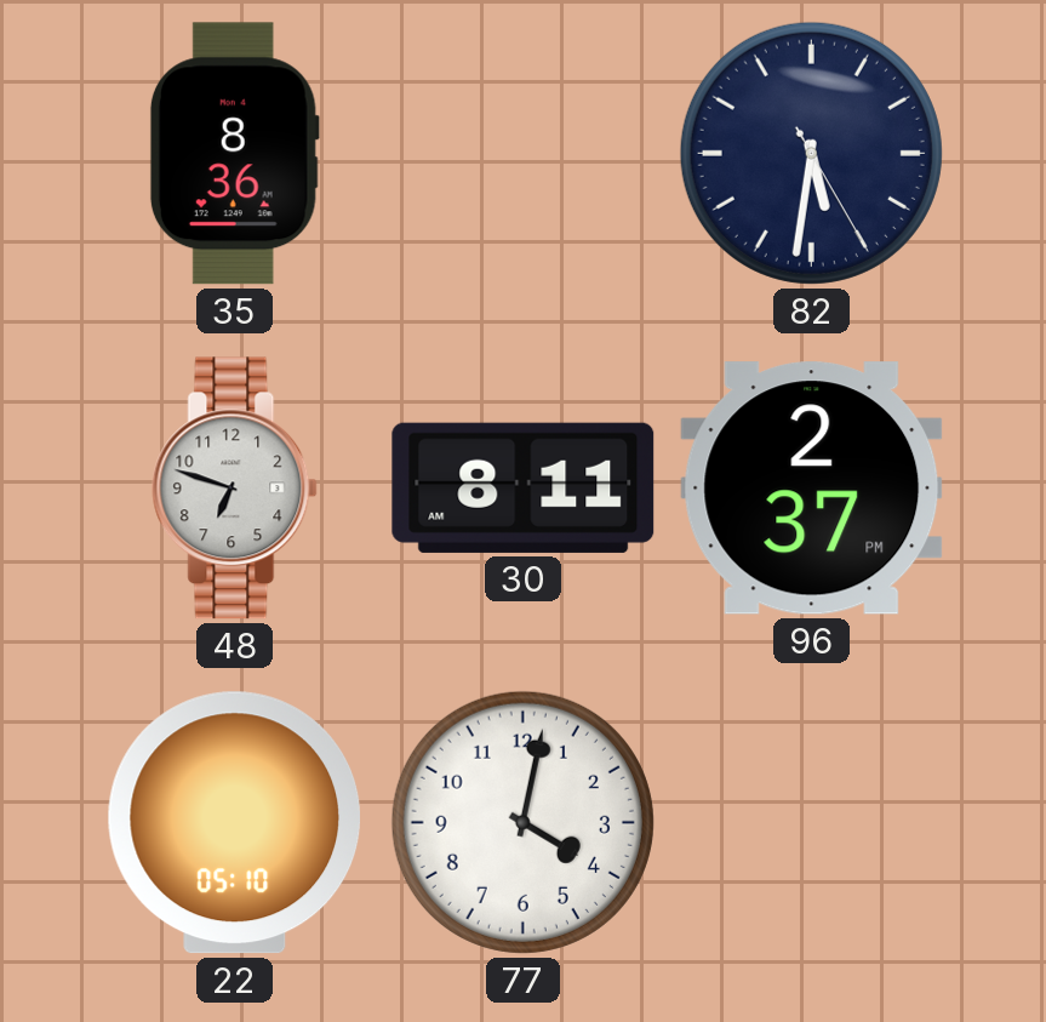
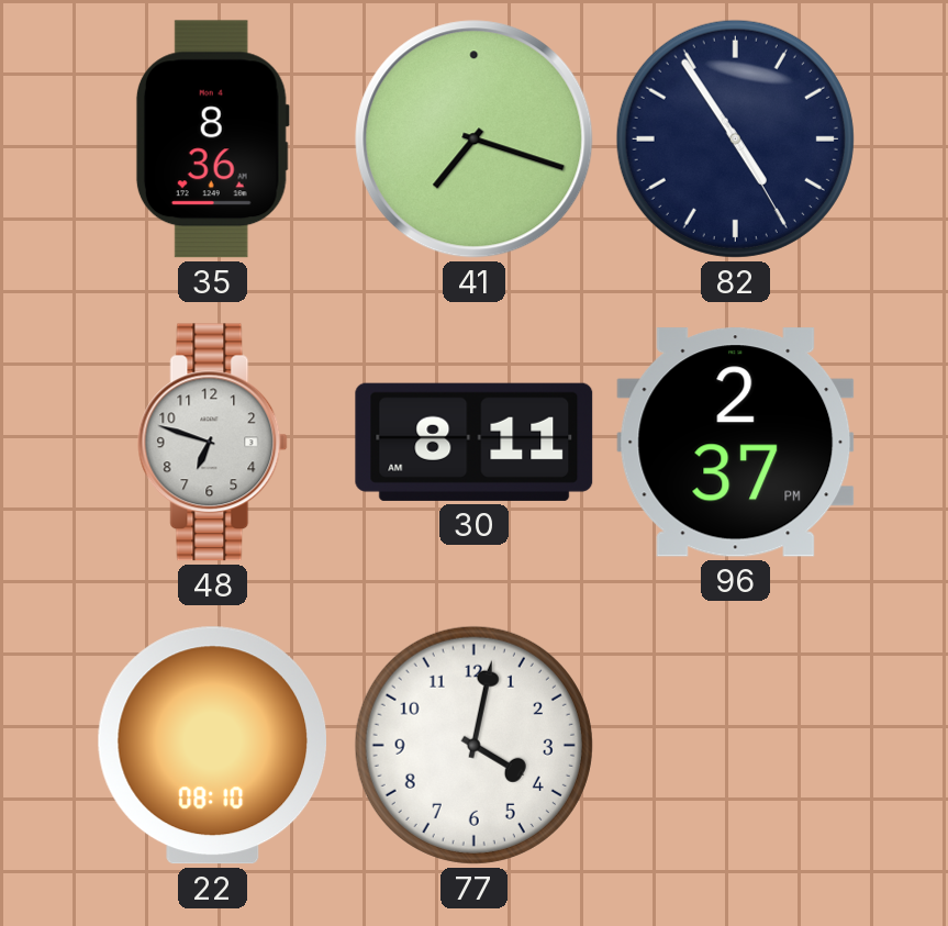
41: none -> 7:18 (475, 140)
82: 5:31 -> 4:54 (735, 138)
22: 05:10 -> 08:10 (212, 746)
